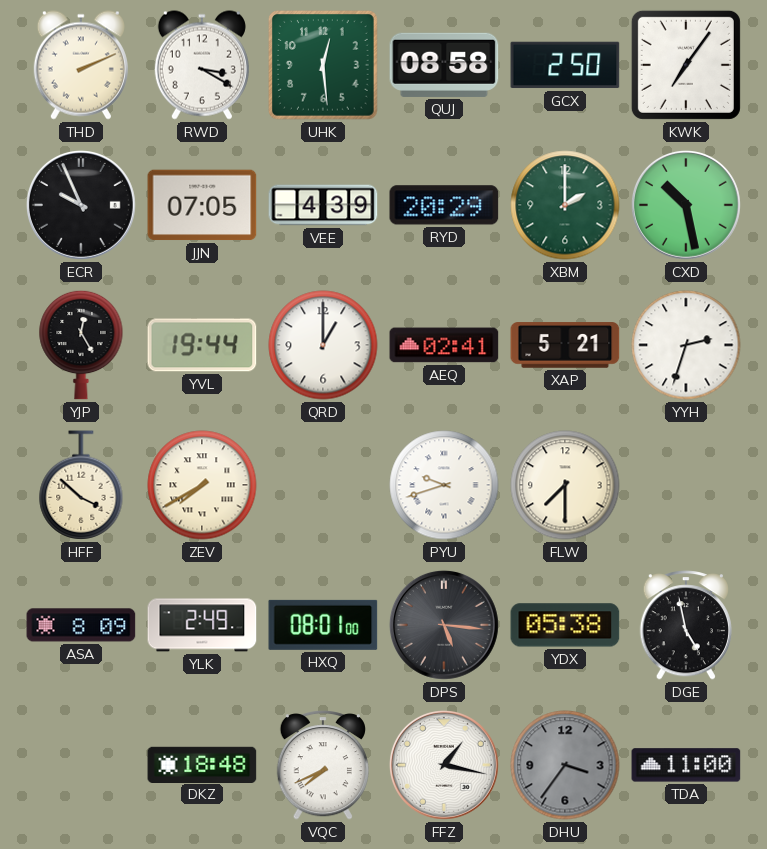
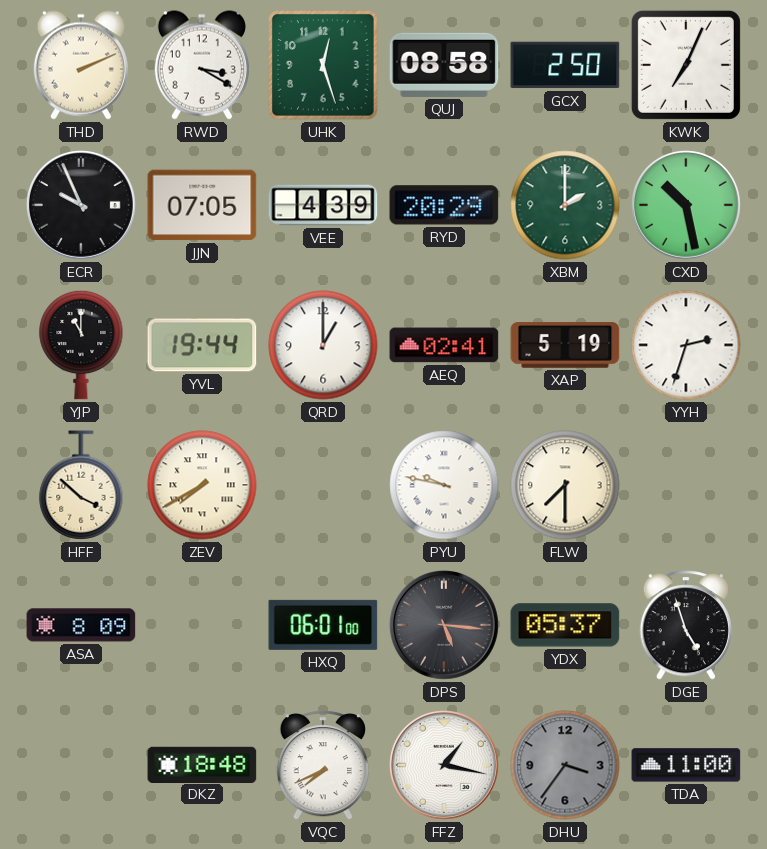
UHK: 12:29 -> 12:27 (324, 65)
KWK: 7:06 -> 7:04 (686, 65)
YJP: 12:25 -> 11:00 (81, 345)
XAP: 5:21 -> 5:19 (565, 345)
PYU: 9:42 -> 9:47 (444, 485)
YLK: 2:49 -> none (202, 625)
HXQ: 08:01 -> 06:01 (323, 625)
YDX: 05:38 -> 05:37 (565, 625)
DGE: 4:58 -> 4:57 (686, 625)
